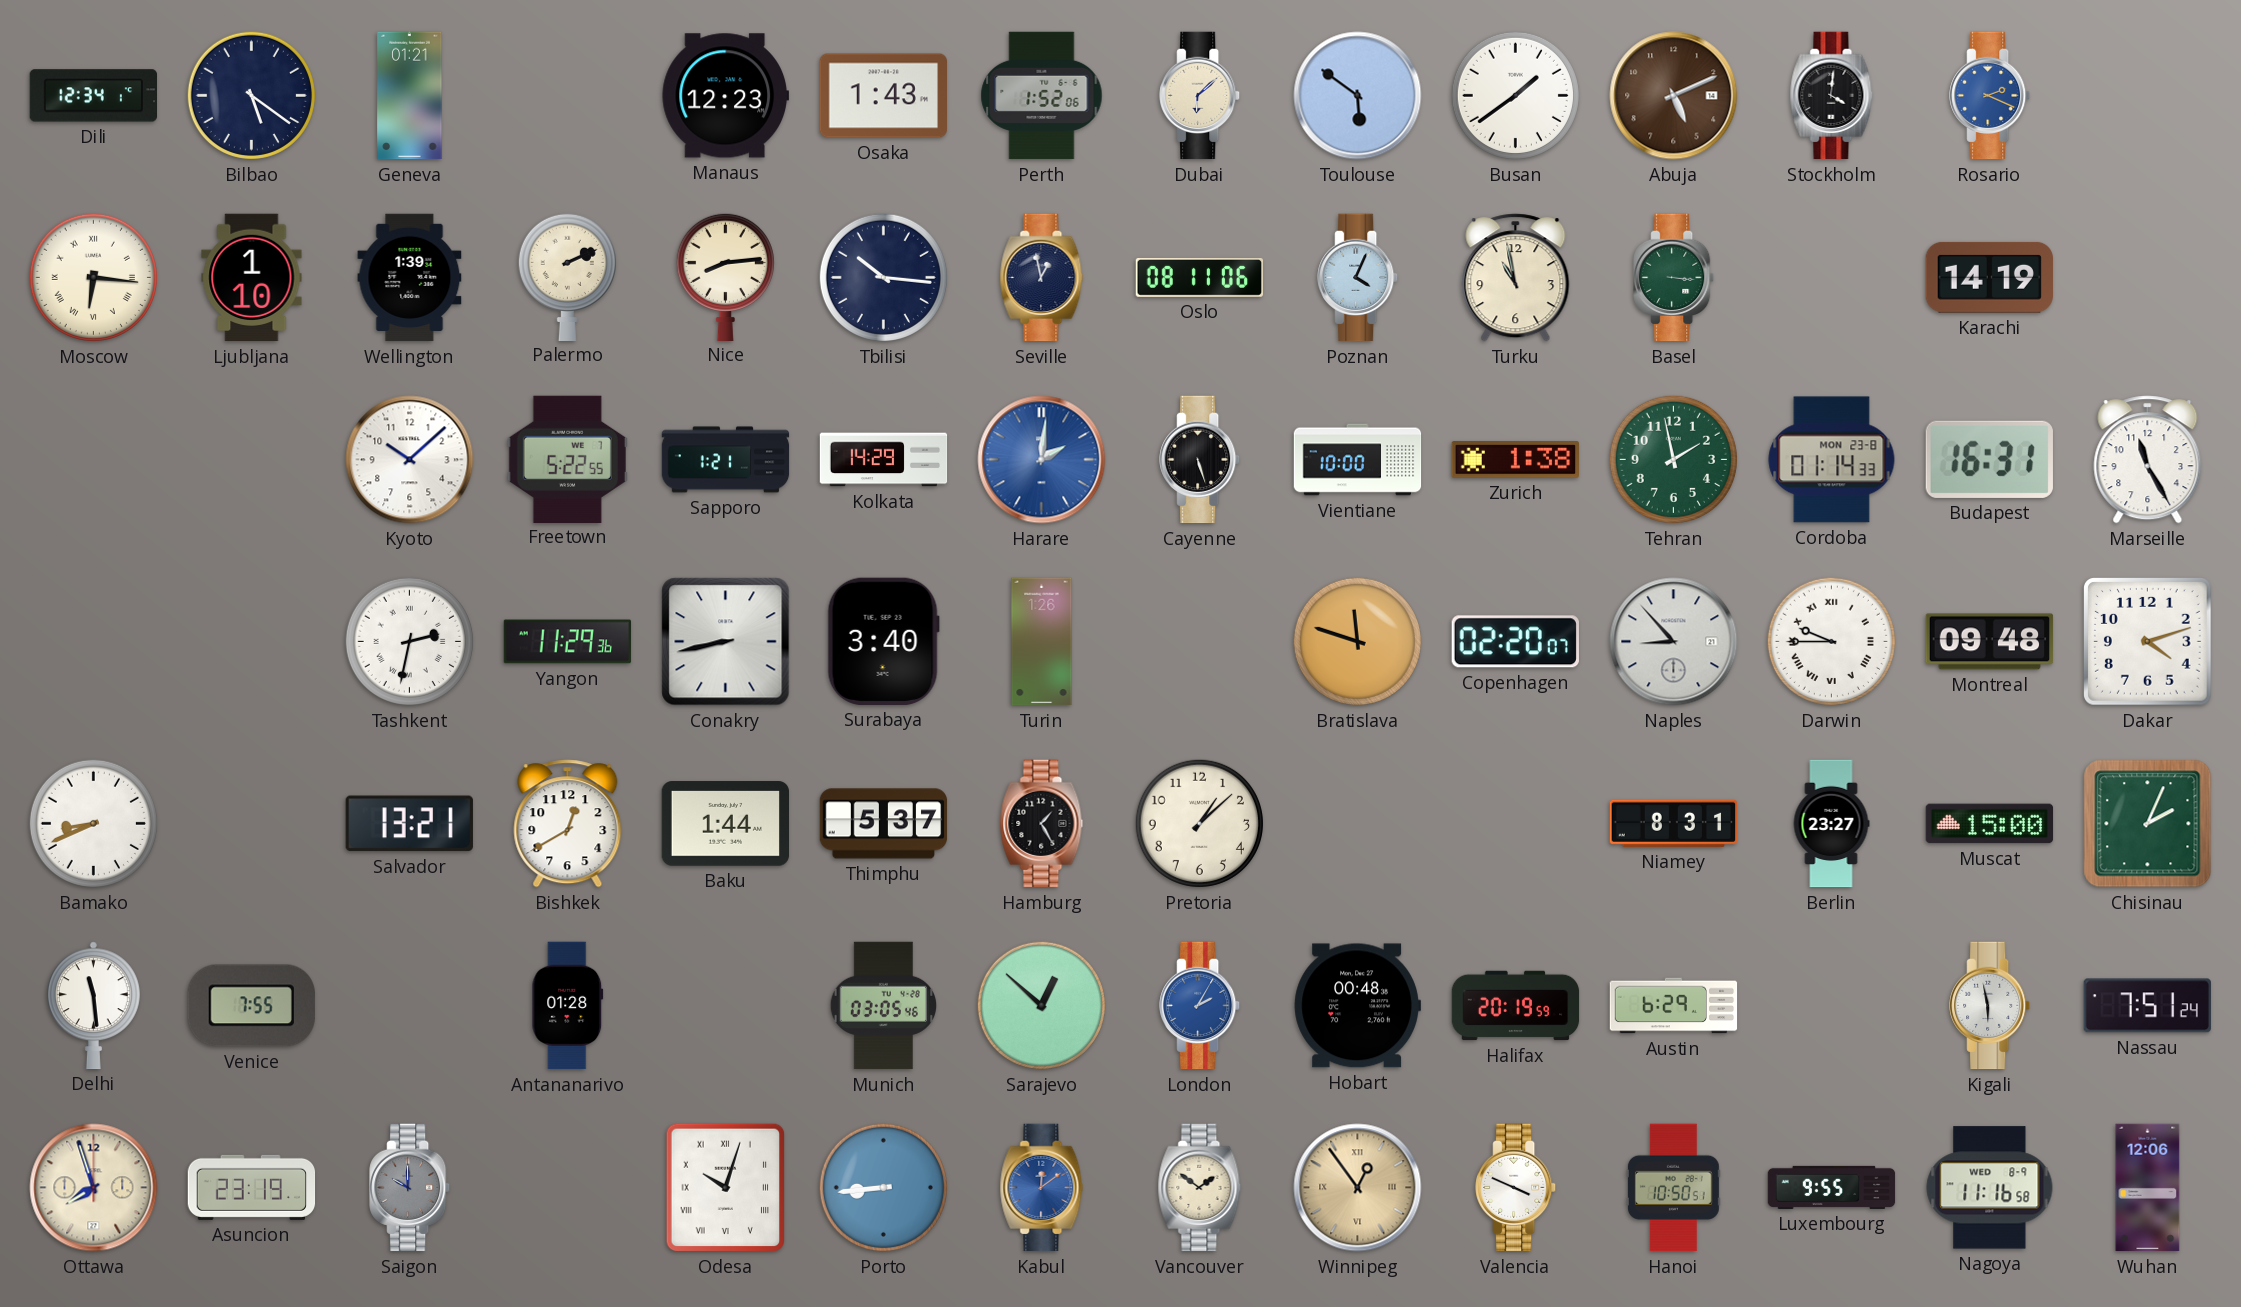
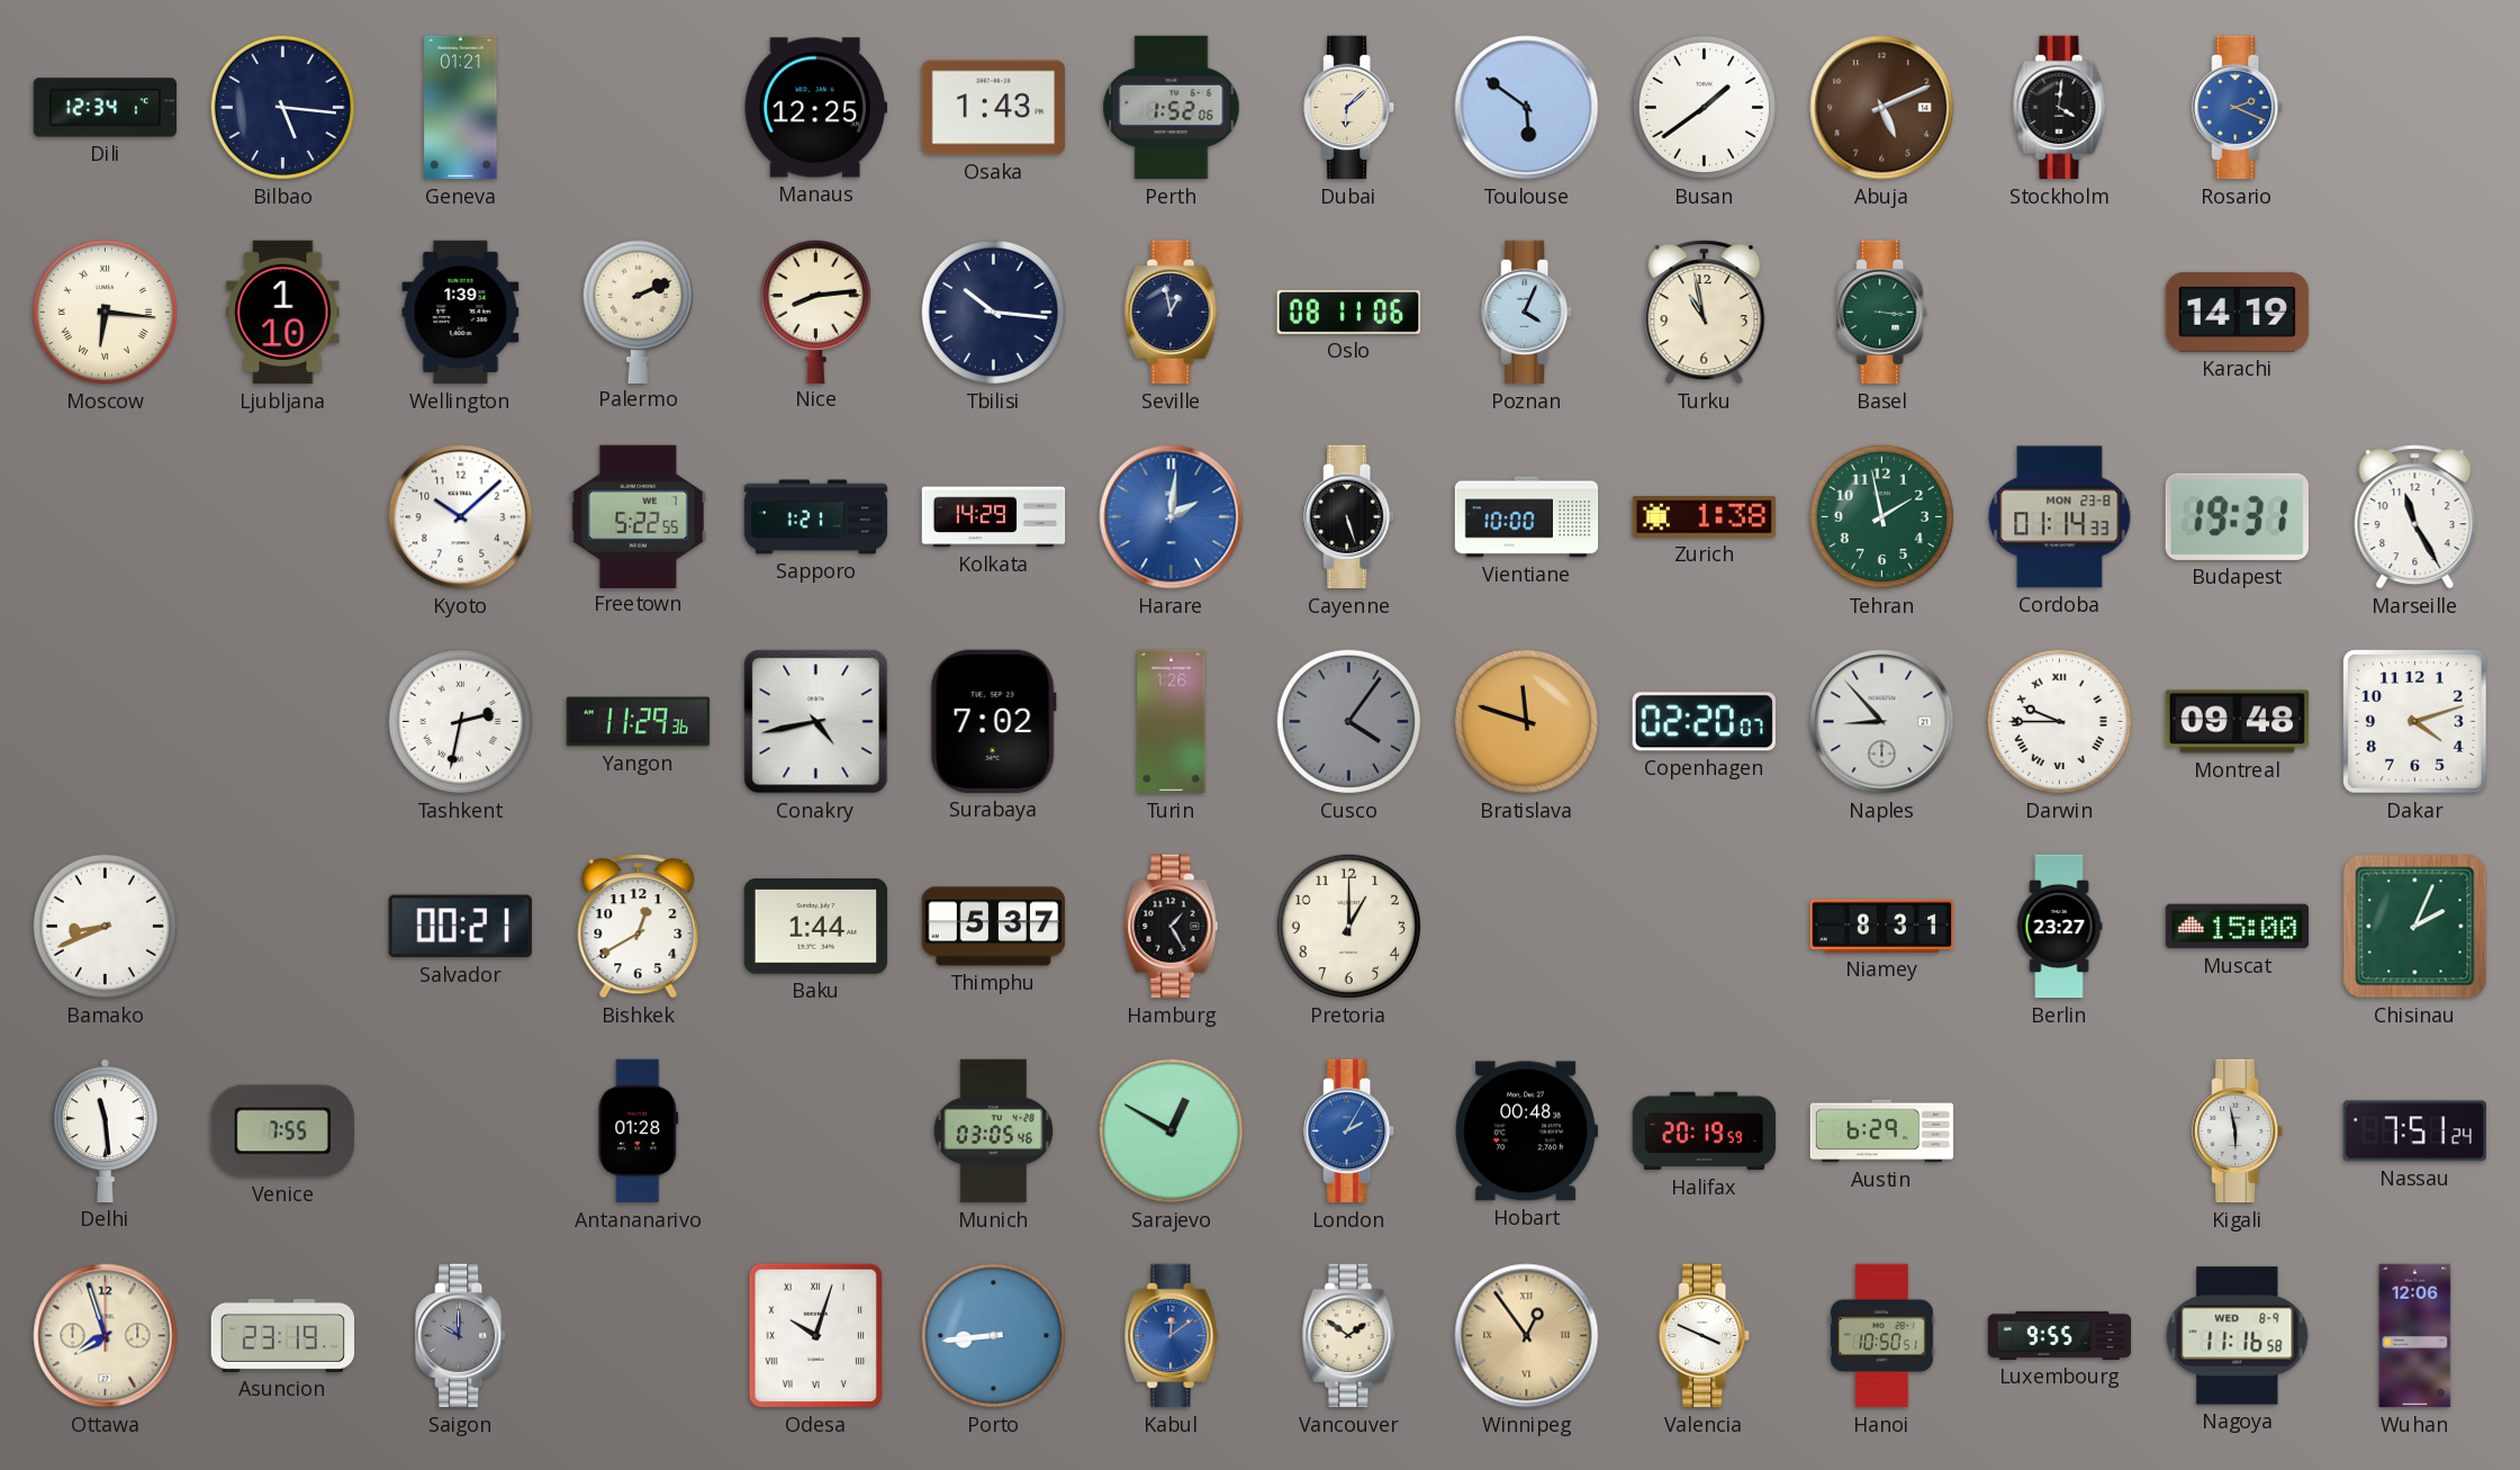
Bilbao: 5:21 -> 5:16 (282, 107)
Manaus: 12:23 -> 12:25 (815, 108)
Budapest: 16:31 -> 19:31 (2237, 516)
Conakry: 8:43 -> 4:43 (816, 722)
Surabaya: 3:40 -> 7:02 (993, 721)
Cusco: none -> 4:06 (1348, 721)
Salvador: 13:21 -> 00:21 (460, 927)
Pretoria: 1:08 -> 1:00 (1348, 926)
Sarajevo: 12:52 -> 12:50 (1171, 1130)
